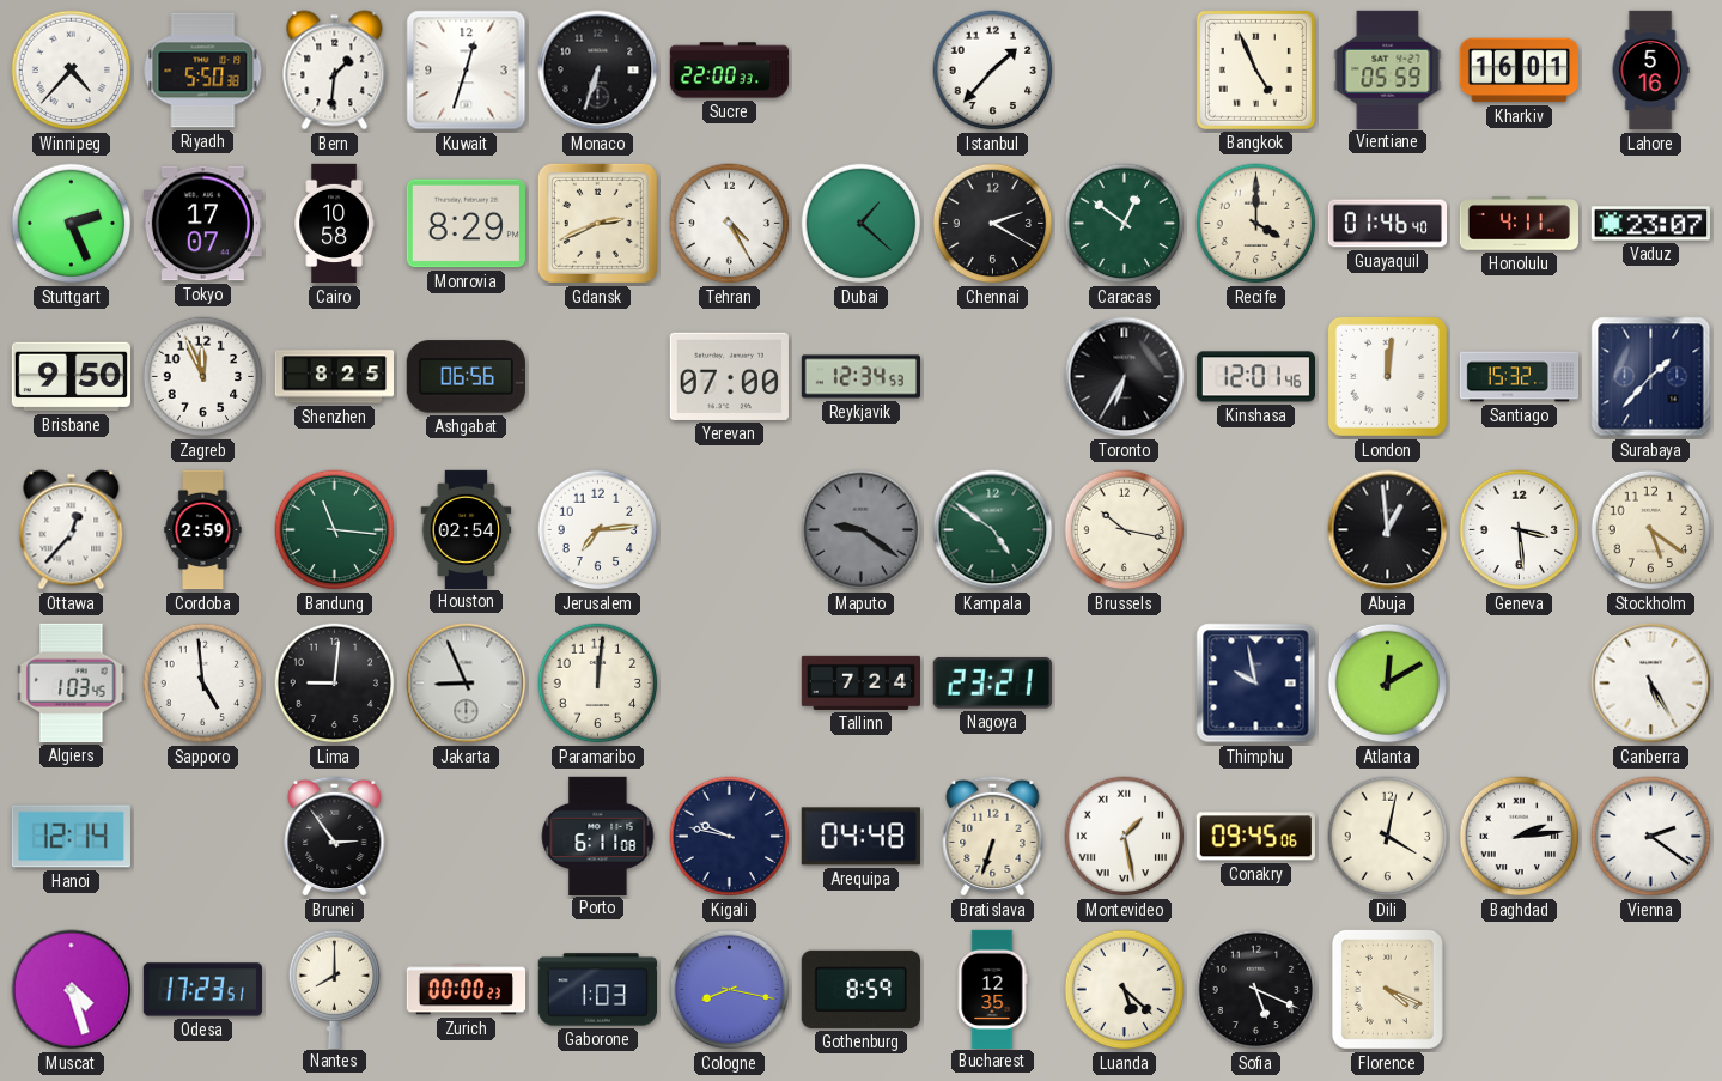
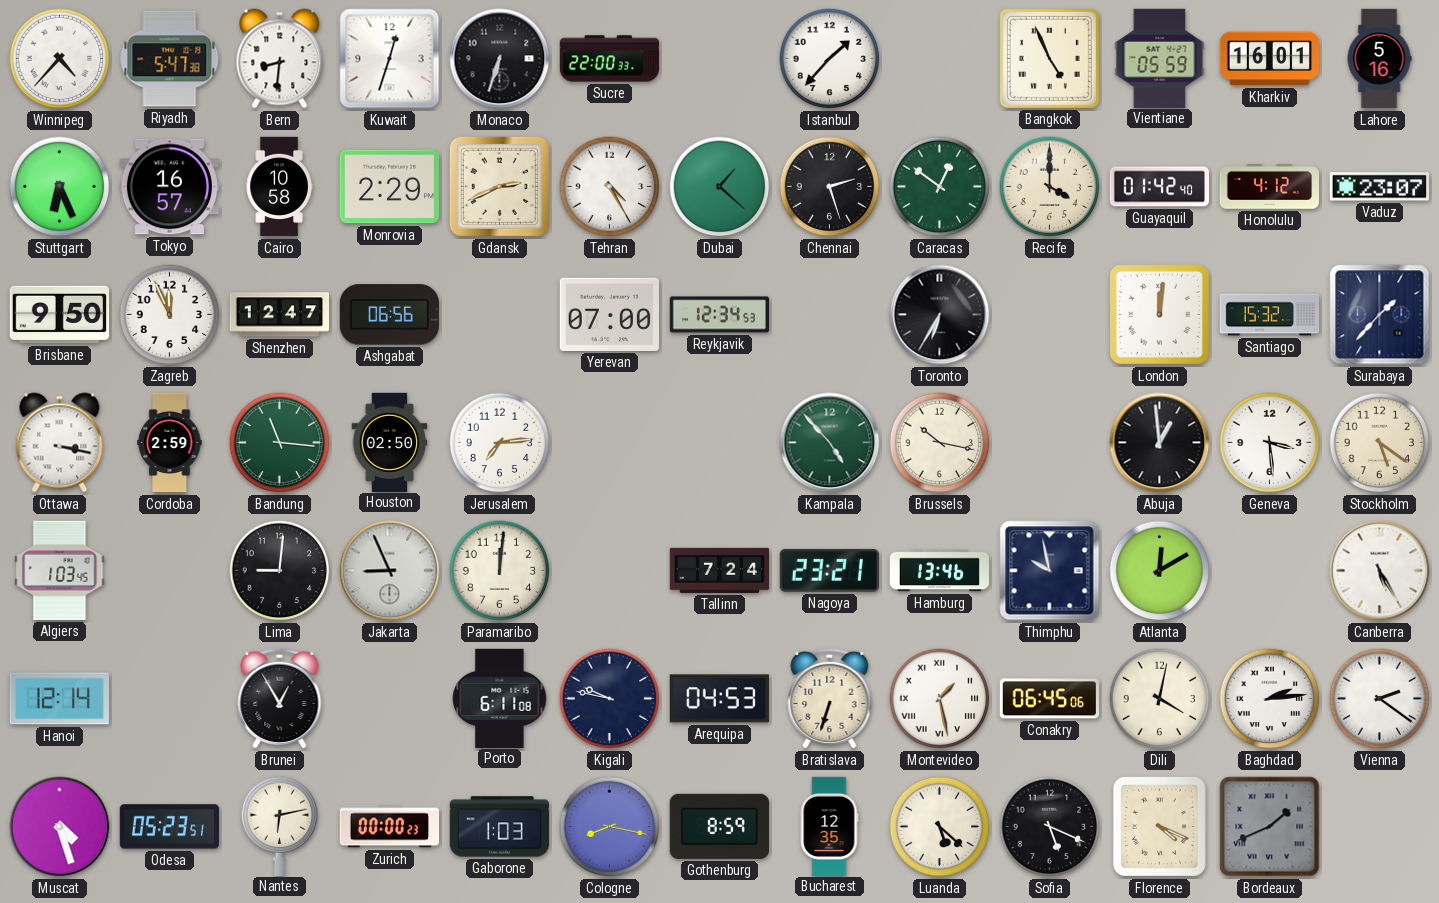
Riyadh: 5:50 -> 5:47 (170, 59)
Bern: 1:31 -> 8:31 (280, 59)
Stuttgart: 2:26 -> 6:26 (60, 187)
Tokyo: 17:07 -> 16:57 (169, 187)
Monrovia: 8:29 -> 2:29 (389, 187)
Chennai: 2:20 -> 2:27 (830, 187)
Guayaquil: 01:46 -> 01:42 (1159, 187)
Honolulu: 4:11 -> 4:12 (1269, 187)
Shenzhen: 8:25 -> 12:47 (280, 315)
Kinshasa: 12:01 -> none (1255, 377)
Ottawa: 12:37 -> 3:17 (60, 443)
Houston: 02:54 -> 02:50 (390, 442)
Maputo: 9:21 -> none (862, 530)
Kampala: 4:51 -> 4:53 (830, 443)
Sapporo: 4:59 -> none (203, 684)
Hamburg: none -> 13:46 (939, 571)
Brunei: 2:54 -> 12:55 (280, 698)
Arequipa: 04:48 -> 04:53 (719, 699)
Conakry: 09:45 -> 06:45 (1049, 699)
Odesa: 17:23 -> 05:23 (169, 827)
Nantes: 8:00 -> 6:13 (280, 826)
Bordeaux: none -> 1:41 (1270, 827)
